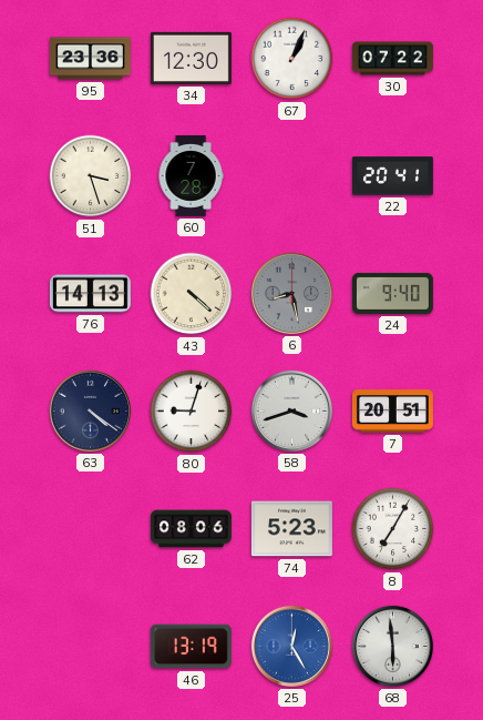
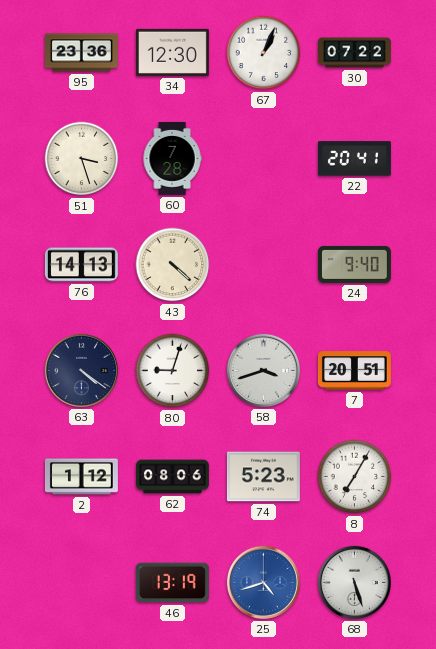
6: 8:28 -> none (291, 293)
2: none -> 1:12 (81, 477)
25: 12:25 -> 4:42 (263, 582)
68: 5:59 -> 5:27 (354, 582)
